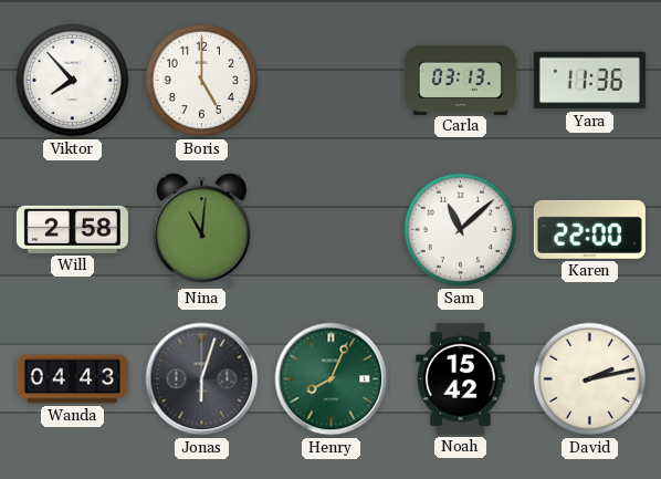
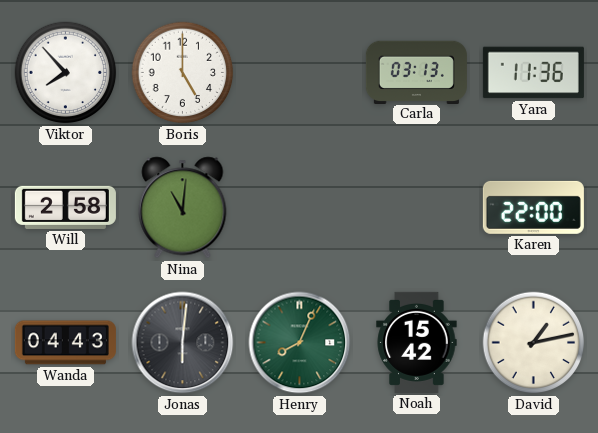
Sam: 11:08 -> none (461, 230)
Jonas: 6:03 -> 6:01 (183, 343)
David: 2:13 -> 1:13 (534, 343)
